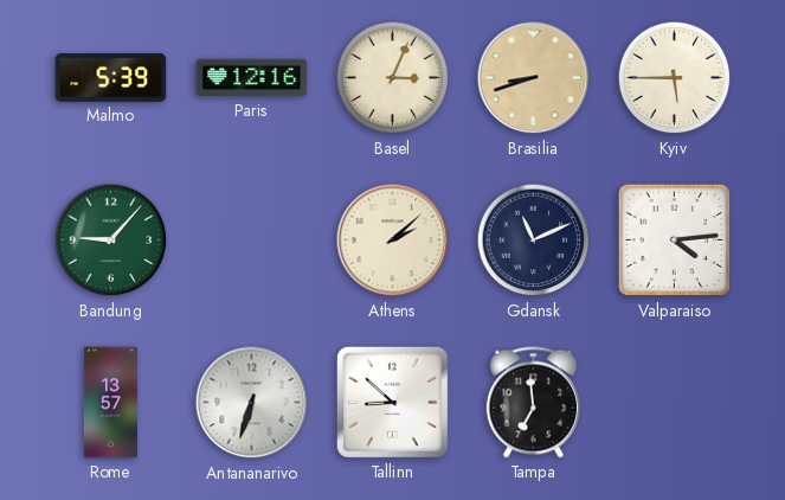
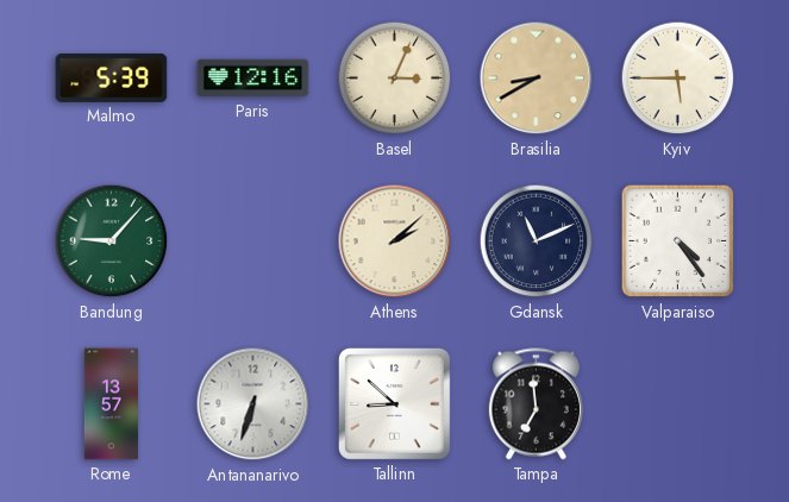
Brasilia: 8:42 -> 8:40 (537, 79)
Valparaiso: 4:14 -> 4:24 (678, 241)
